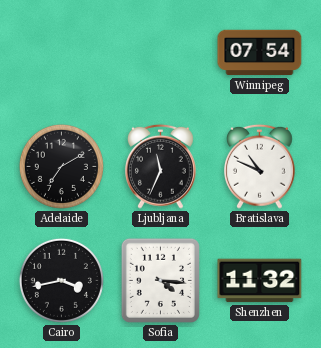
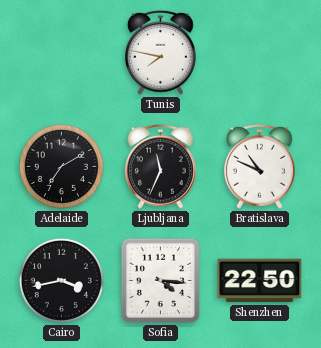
Tunis: none -> 7:47 (161, 52)
Winnipeg: 07:54 -> none (260, 53)
Shenzhen: 11:32 -> 22:50 (260, 281)
